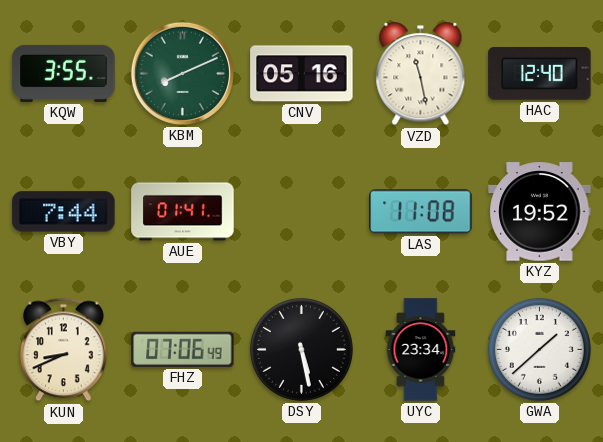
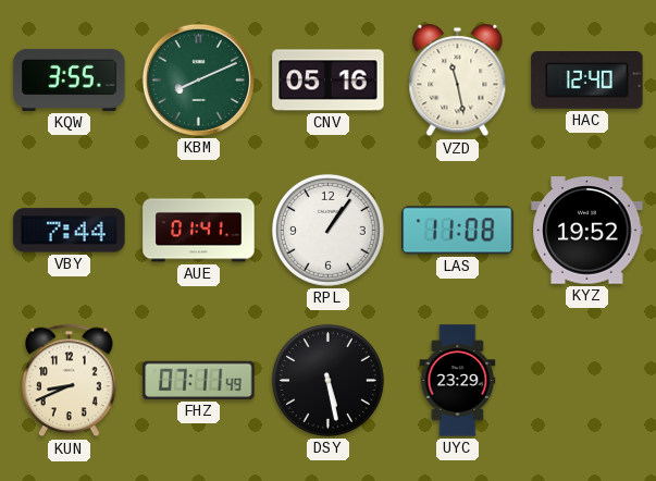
RPL: none -> 1:06 (327, 230)
FHZ: 07:06 -> 07:11 (199, 380)
UYC: 23:34 -> 23:29 (458, 381)
GWA: 1:38 -> none (539, 349)
